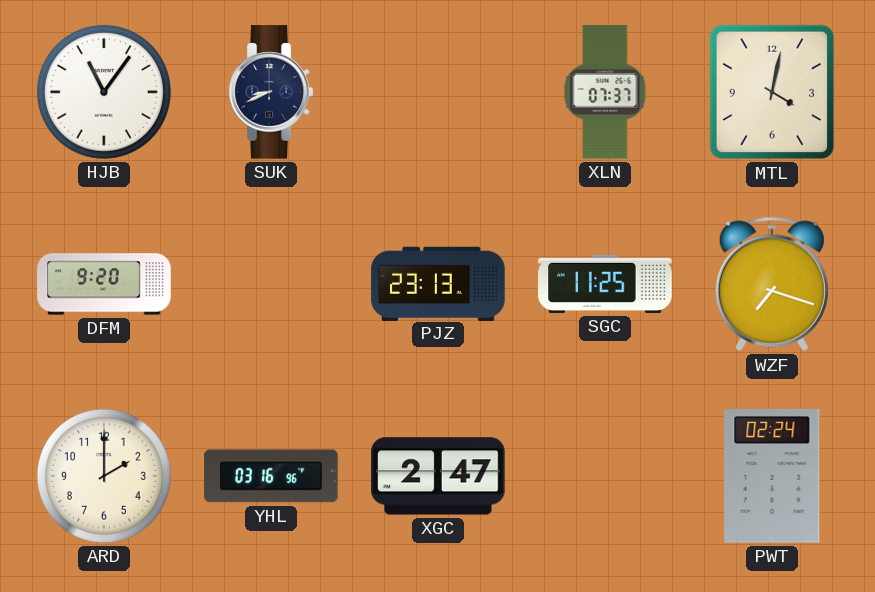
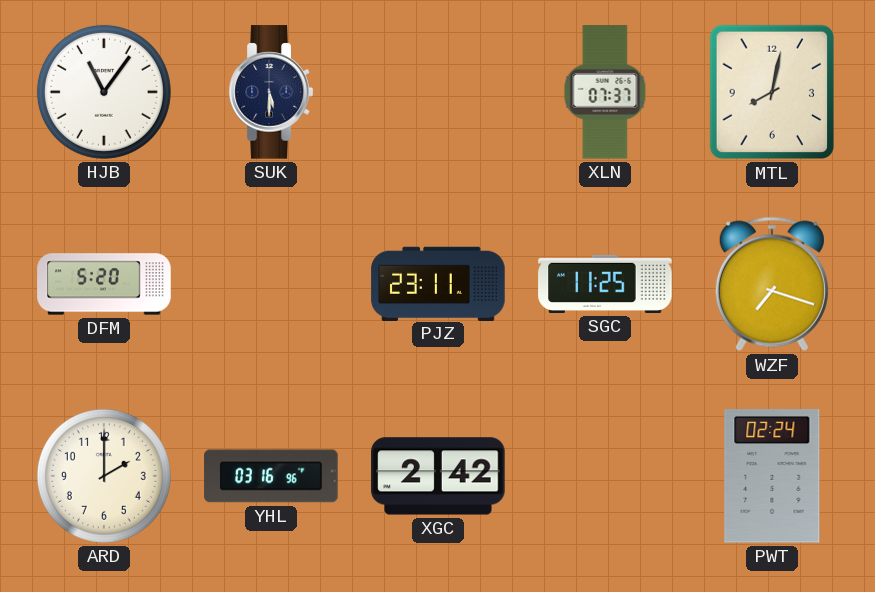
SUK: 8:41 -> 5:30 (271, 92)
MTL: 4:02 -> 8:02 (771, 92)
DFM: 9:20 -> 5:20 (104, 284)
PJZ: 23:13 -> 23:11 (438, 283)
XGC: 2:47 -> 2:42 (438, 476)
